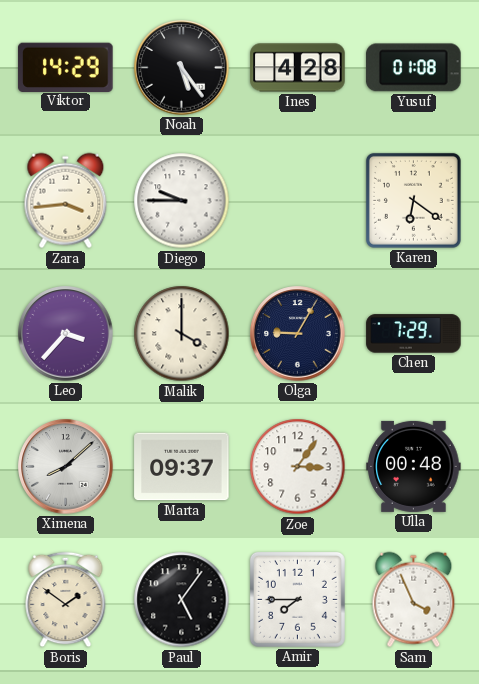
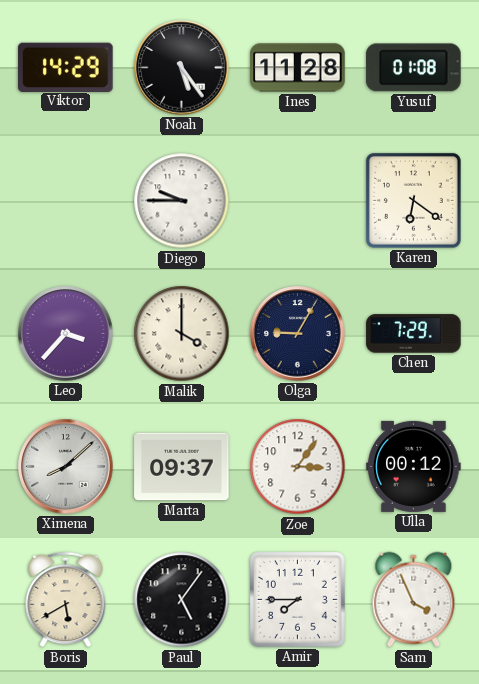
Ines: 4:28 -> 11:28 (298, 68)
Zara: 3:44 -> none (66, 201)
Ulla: 00:48 -> 00:12 (414, 466)
Boris: 1:51 -> 5:40 (66, 600)
